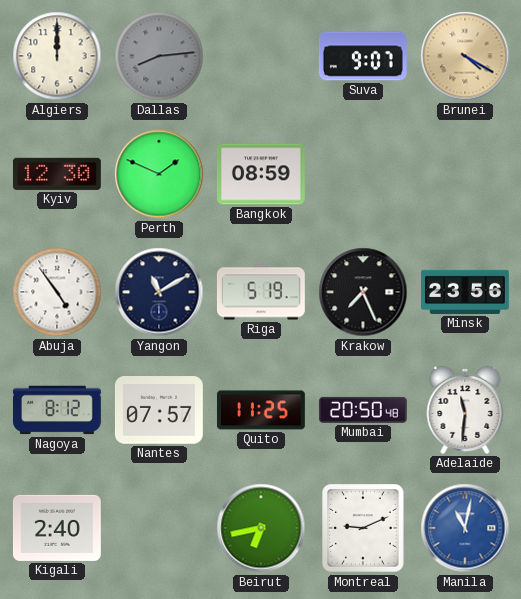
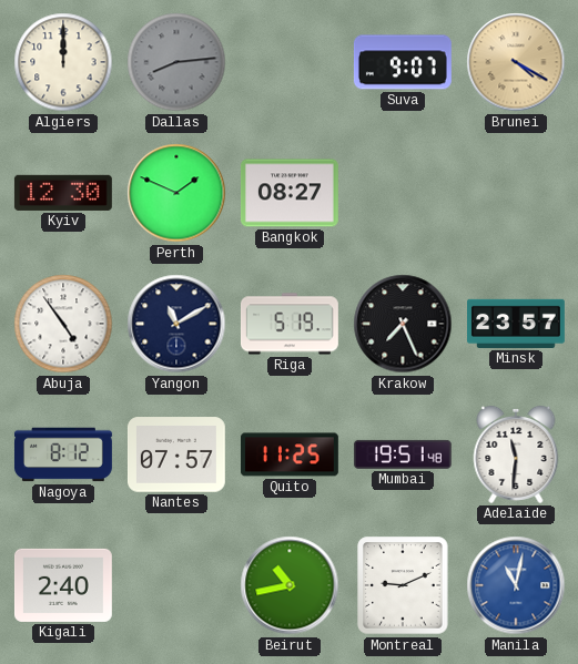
Bangkok: 08:59 -> 08:27 (290, 193)
Minsk: 23:56 -> 23:57 (517, 324)
Mumbai: 20:50 -> 19:51 (403, 454)
Beirut: 6:43 -> 10:43 (290, 585)
